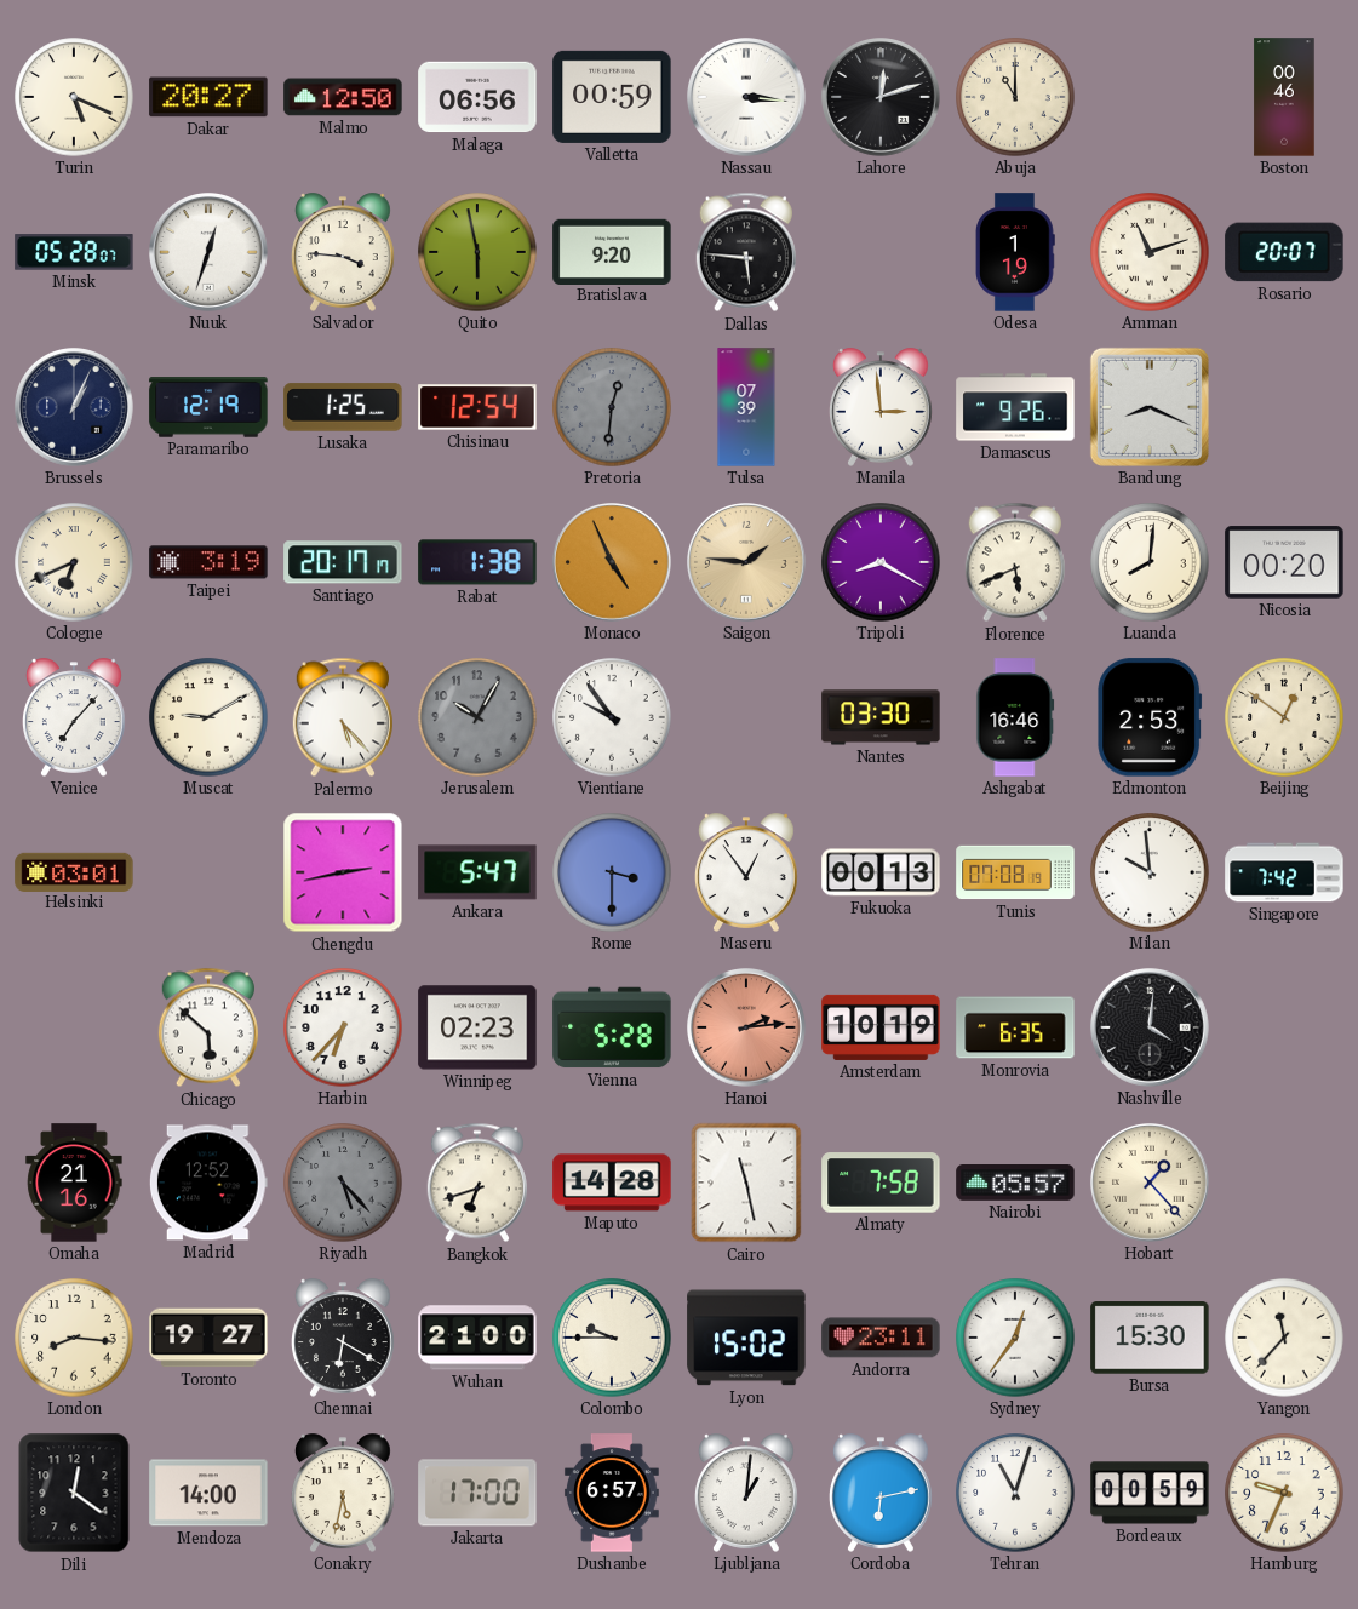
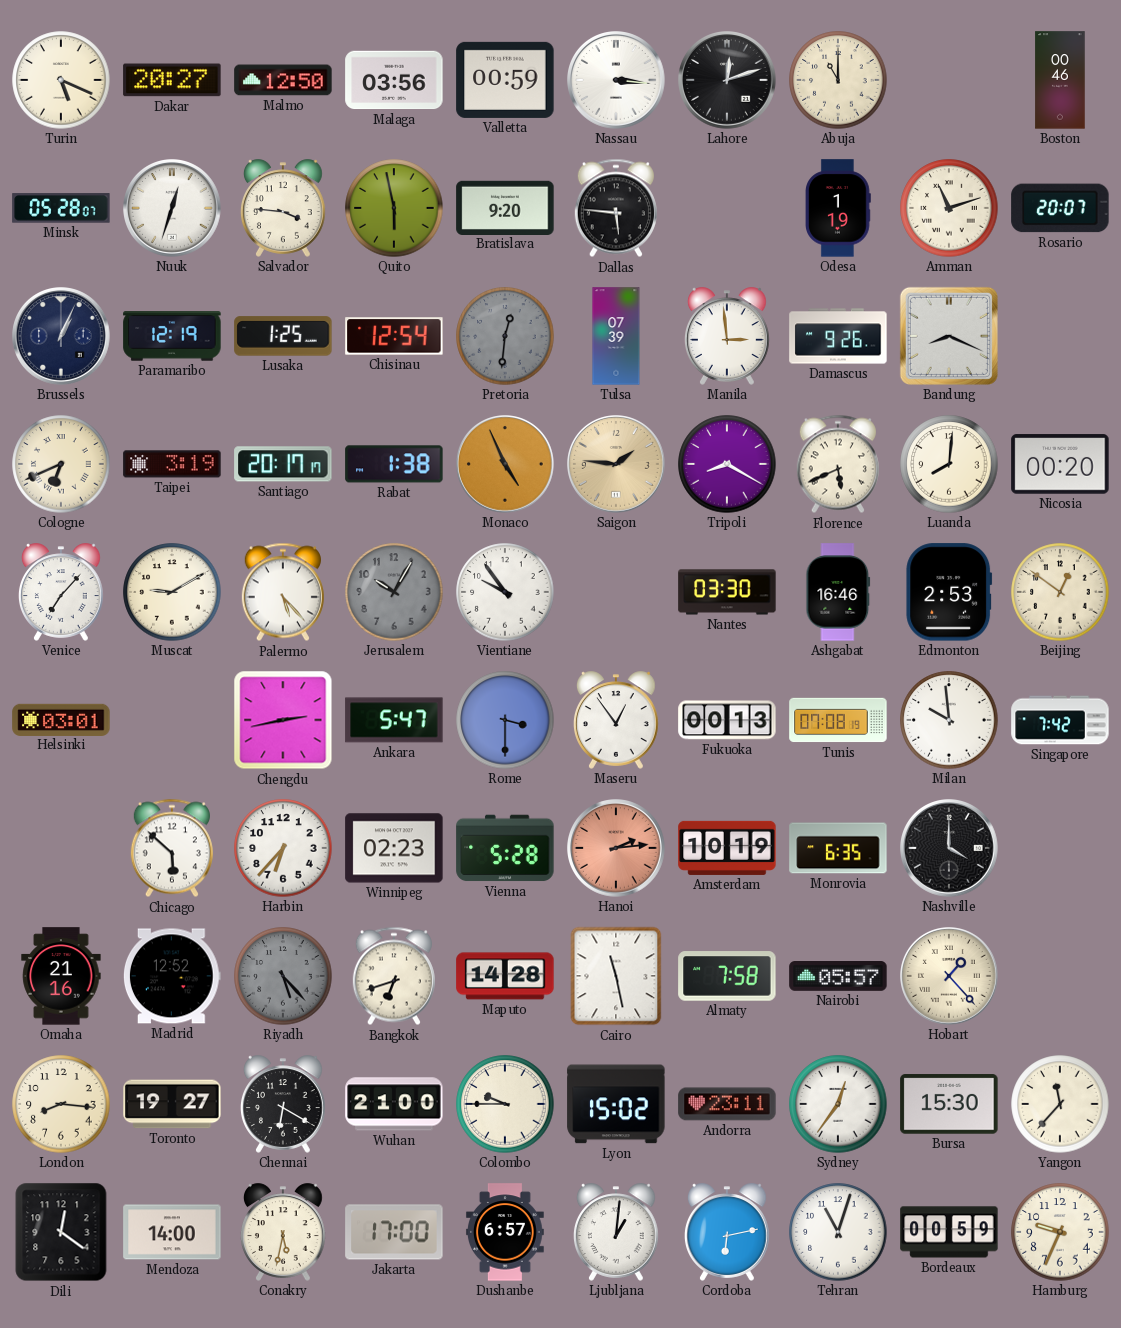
Malaga: 06:56 -> 03:56 (394, 80)
Nashville: 4:01 -> 4:00 (950, 849)
